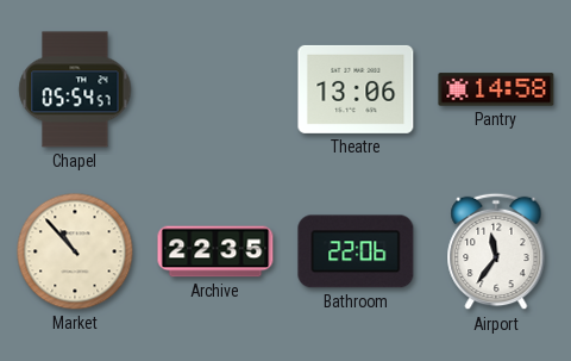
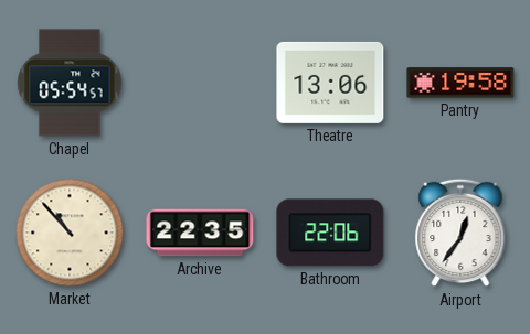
Pantry: 14:58 -> 19:58 (460, 83)
Airport: 11:36 -> 12:36 (460, 233)
